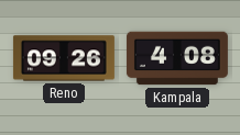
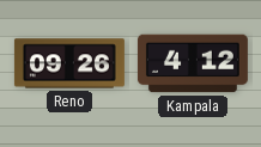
Kampala: 4:08 -> 4:12 (193, 63)
